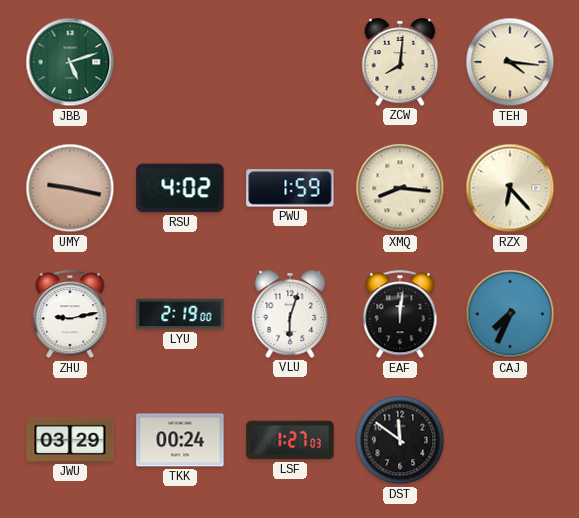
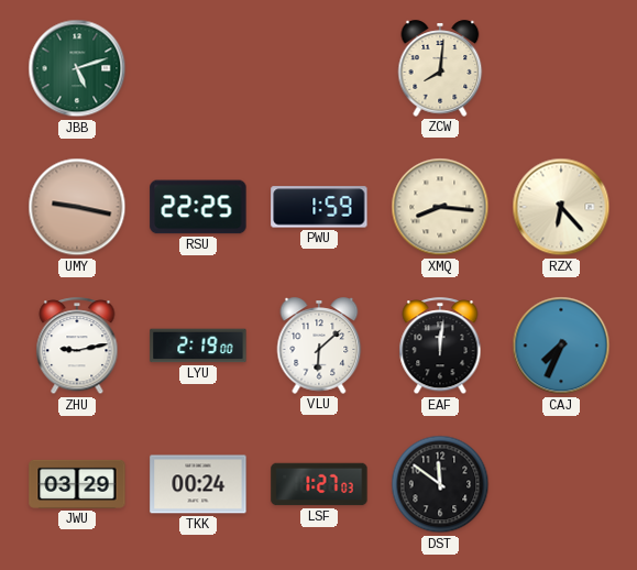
TEH: 4:16 -> none (510, 62)
RSU: 4:02 -> 22:25 (198, 207)
VLU: 6:03 -> 6:08 (319, 346)
